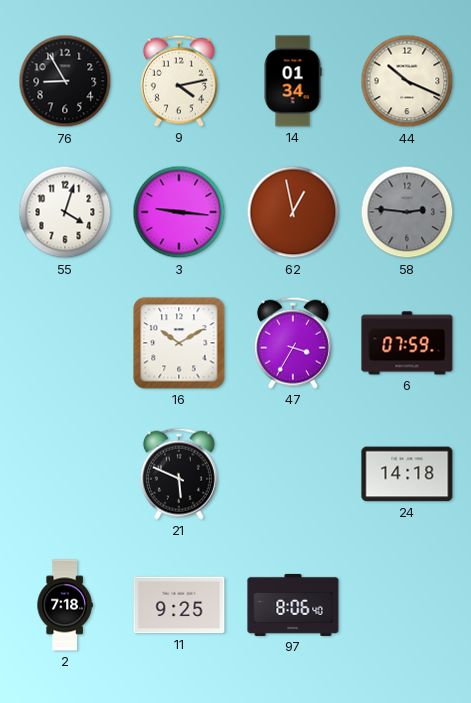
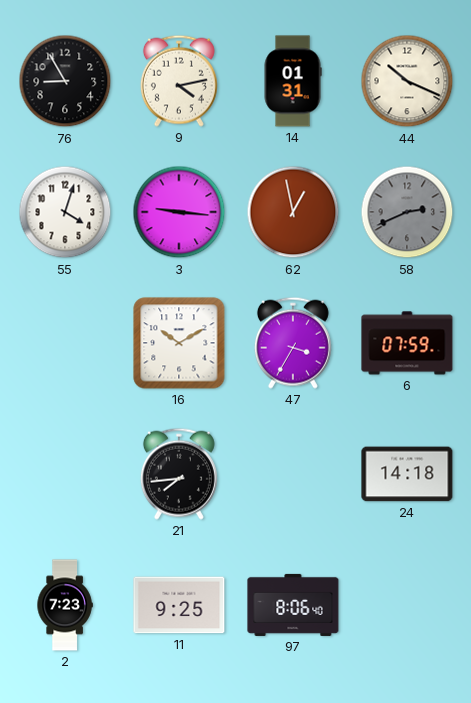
14: 01:34 -> 01:31 (293, 81)
58: 2:46 -> 2:41 (407, 212)
21: 5:49 -> 7:44 (179, 474)
2: 7:18 -> 7:23 (65, 605)
